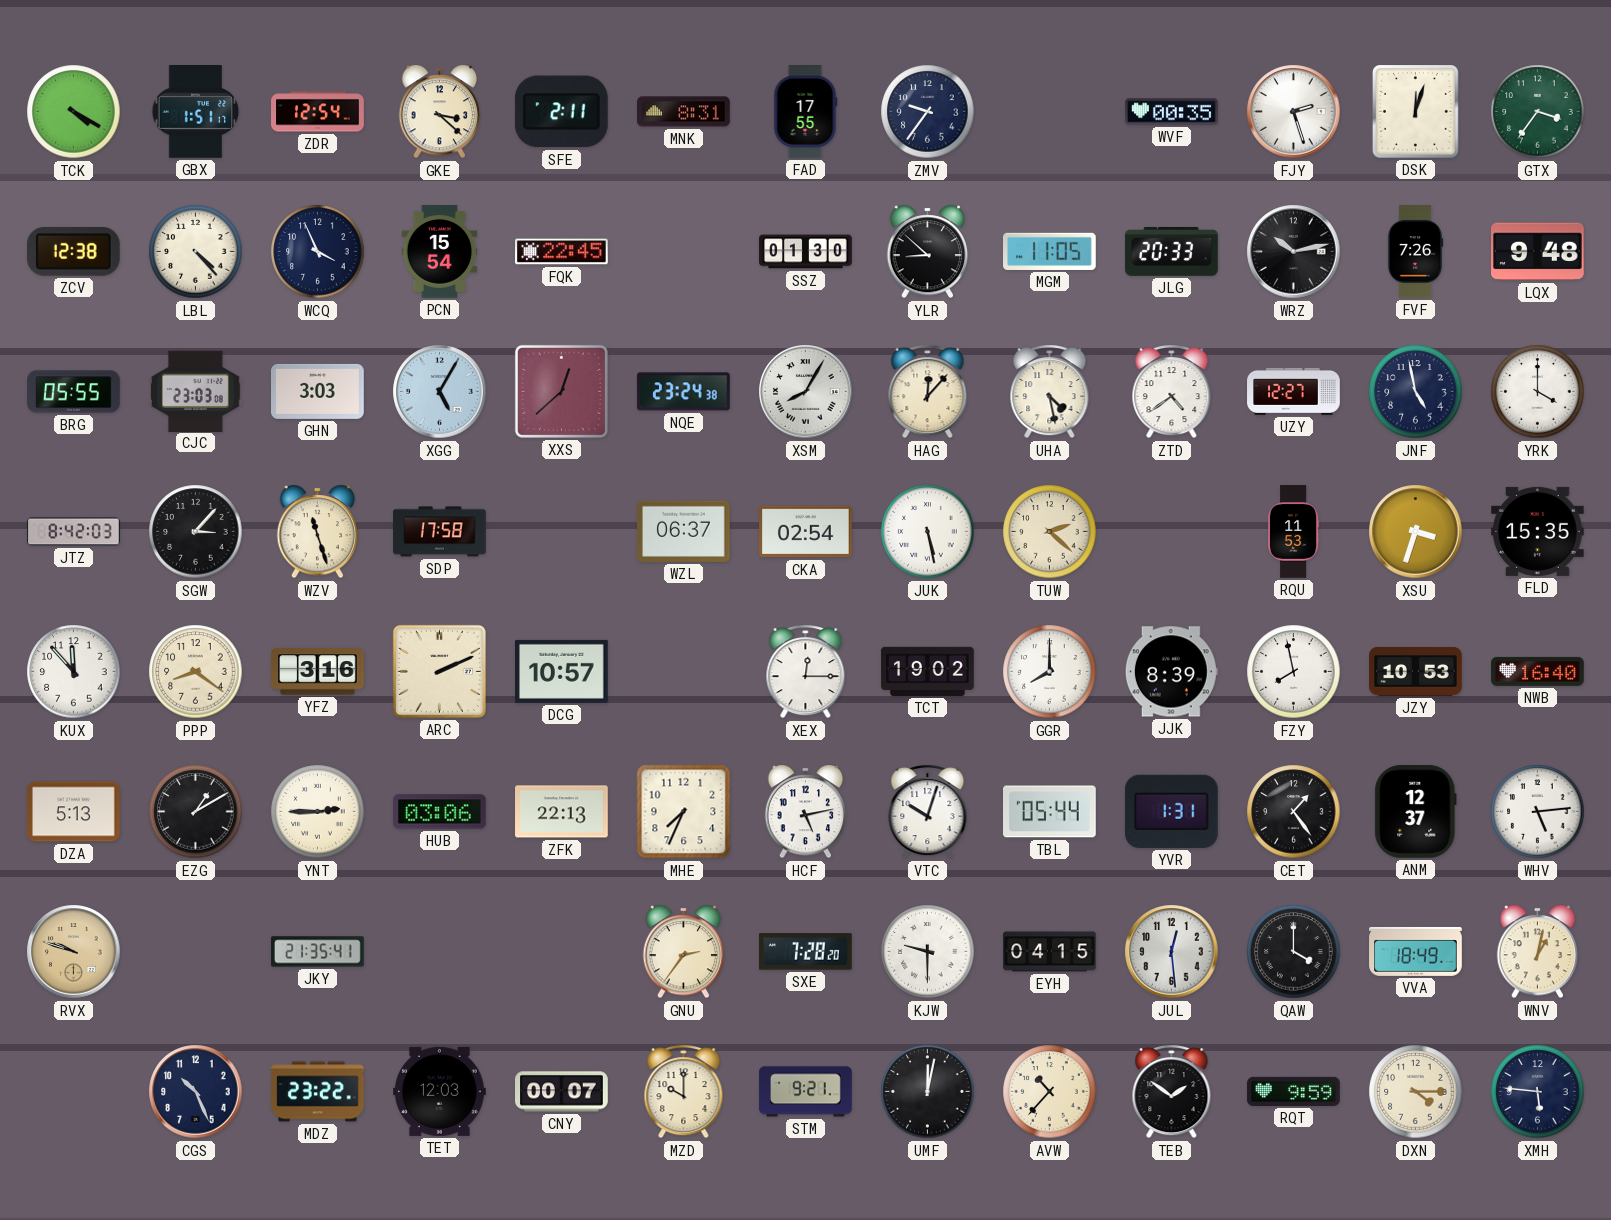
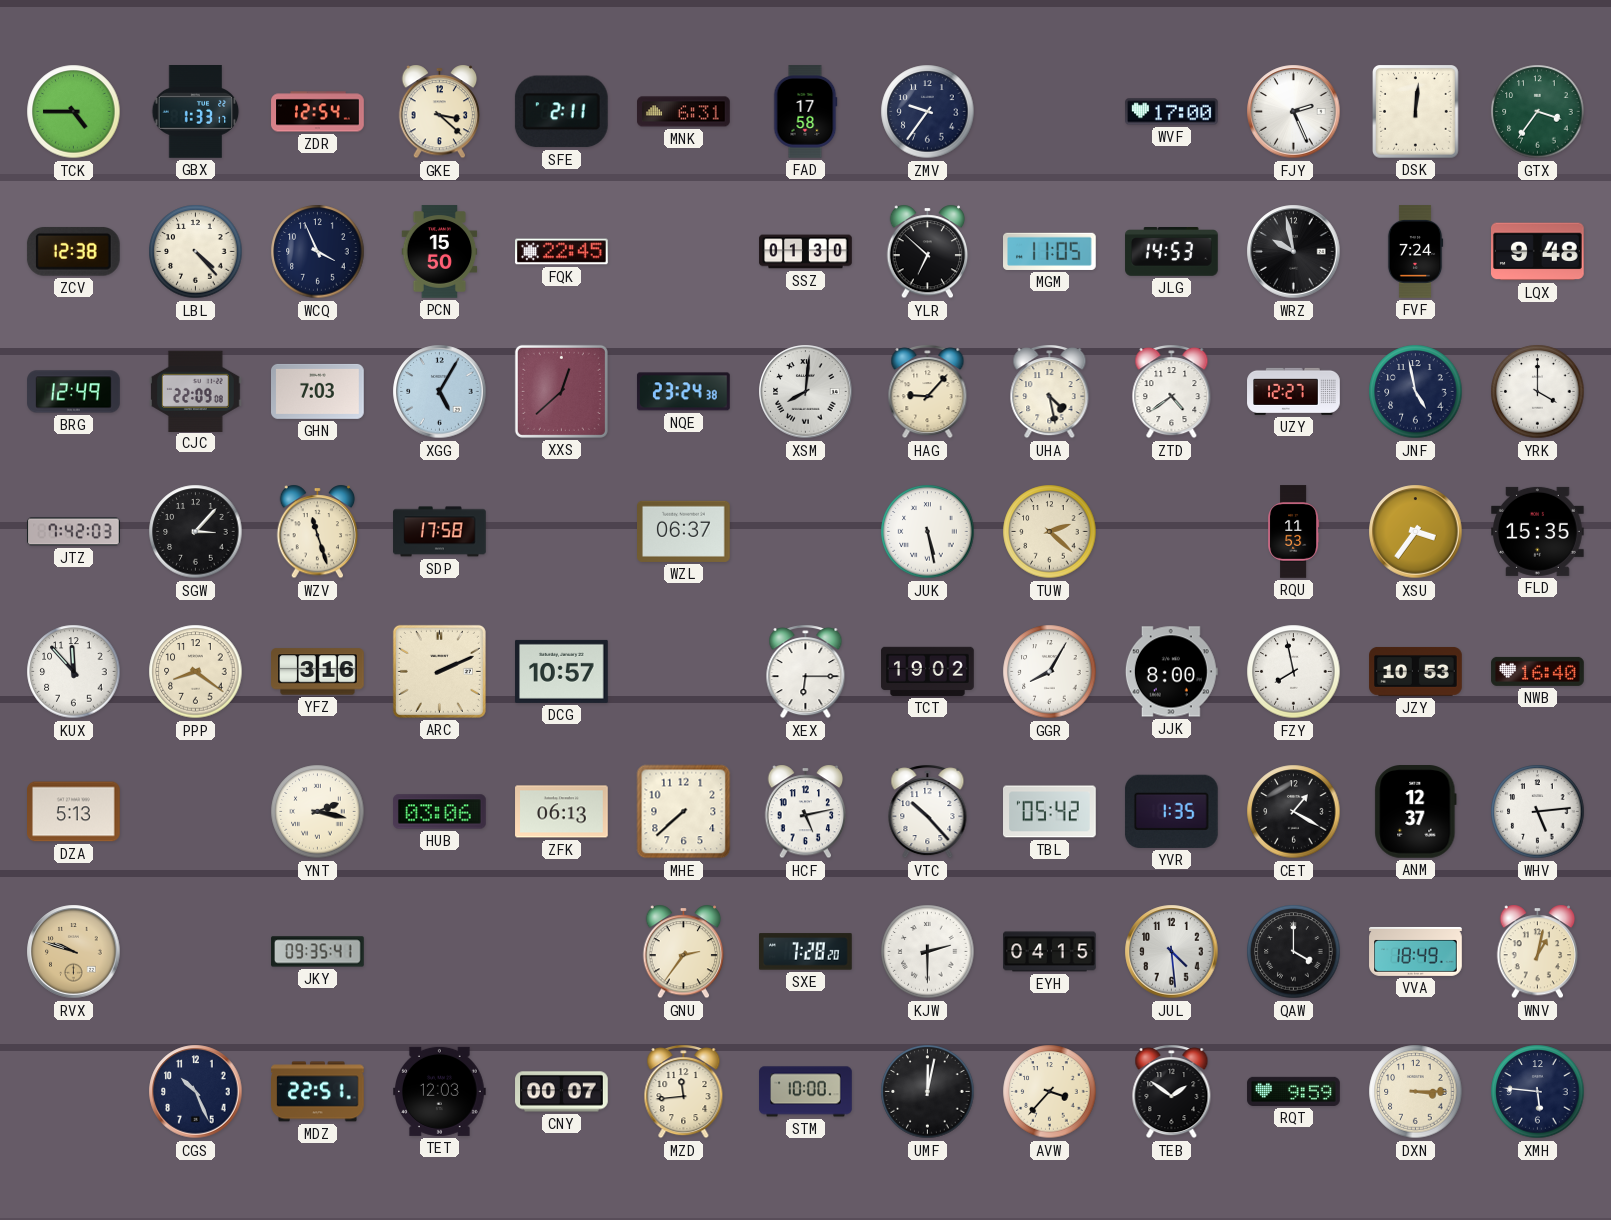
TCK: 4:20 -> 4:45 (74, 112)
GBX: 1:51 -> 1:33 (196, 112)
MNK: 8:31 -> 6:31 (684, 112)
FAD: 17:55 -> 17:58 (805, 112)
WVF: 00:35 -> 17:00 (1172, 112)
FJY: 2:27 -> 2:26 (1294, 112)
DSK: 12:03 -> 12:01 (1416, 112)
PCN: 15:54 -> 15:50 (440, 252)
YLR: 8:52 -> 6:52 (928, 252)
JLG: 20:33 -> 14:53 (1172, 252)
WRZ: 10:13 -> 9:58 (1294, 252)
FVF: 7:26 -> 7:24 (1415, 252)
BRG: 05:55 -> 12:49 (74, 392)
CJC: 23:03 -> 22:09 (196, 391)
GHN: 3:03 -> 7:03 (318, 391)
XSM: 8:05 -> 8:01 (806, 392)
HAG: 12:07 -> 9:07 (928, 392)
JTZ: 8:42 -> 7:42 (74, 532)
CKA: 02:54 -> none (806, 532)
XSU: 3:33 -> 3:36 (1416, 532)
XEX: 12:15 -> 6:15 (806, 672)
GGR: 8:00 -> 8:05 (1050, 672)
JJK: 8:39 -> 8:00 (1171, 672)
EZG: 1:10 -> none (196, 812)
YNT: 2:45 -> 2:17 (318, 812)
ZFK: 22:13 -> 06:13 (562, 812)
MHE: 7:34 -> 7:38 (684, 812)
VTC: 10:03 -> 10:23 (928, 812)
TBL: 05:44 -> 05:42 (1050, 812)
YVR: 1:31 -> 1:35 (1171, 811)
CET: 1:24 -> 1:20 (1294, 812)
JKY: 21:35 -> 09:35 (318, 952)
KJW: 9:30 -> 2:30 (928, 952)
JUL: 12:29 -> 4:29 (1172, 952)
MDZ: 23:22 -> 22:51 (318, 1092)
MZD: 10:00 -> 11:44 (684, 1092)
STM: 9:21 -> 10:00 (806, 1092)
AVW: 10:37 -> 3:37 (1050, 1092)
DXN: 4:15 -> 3:15 (1416, 1092)
